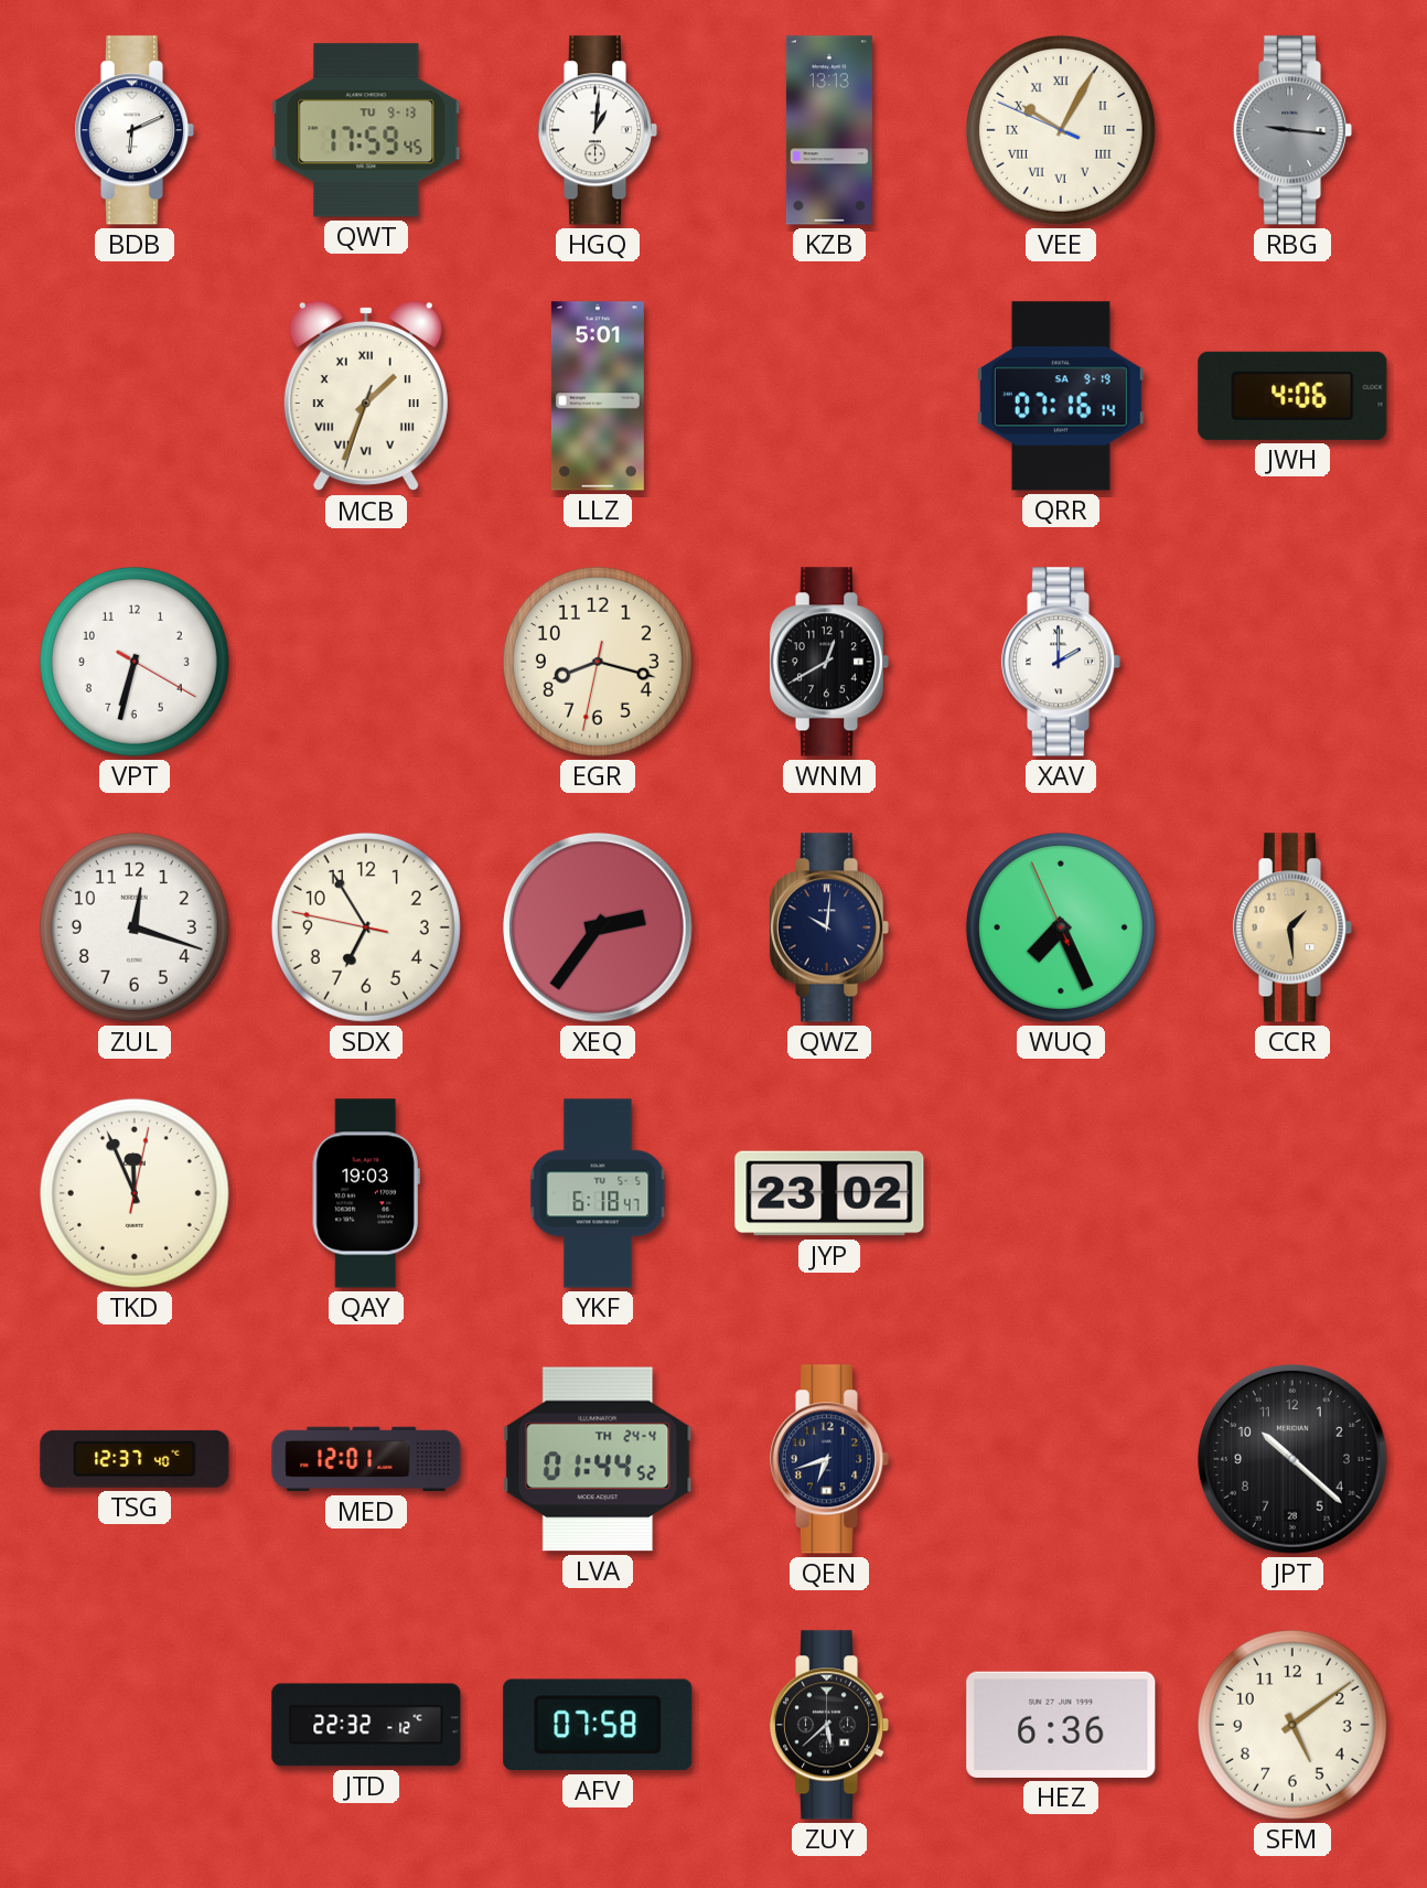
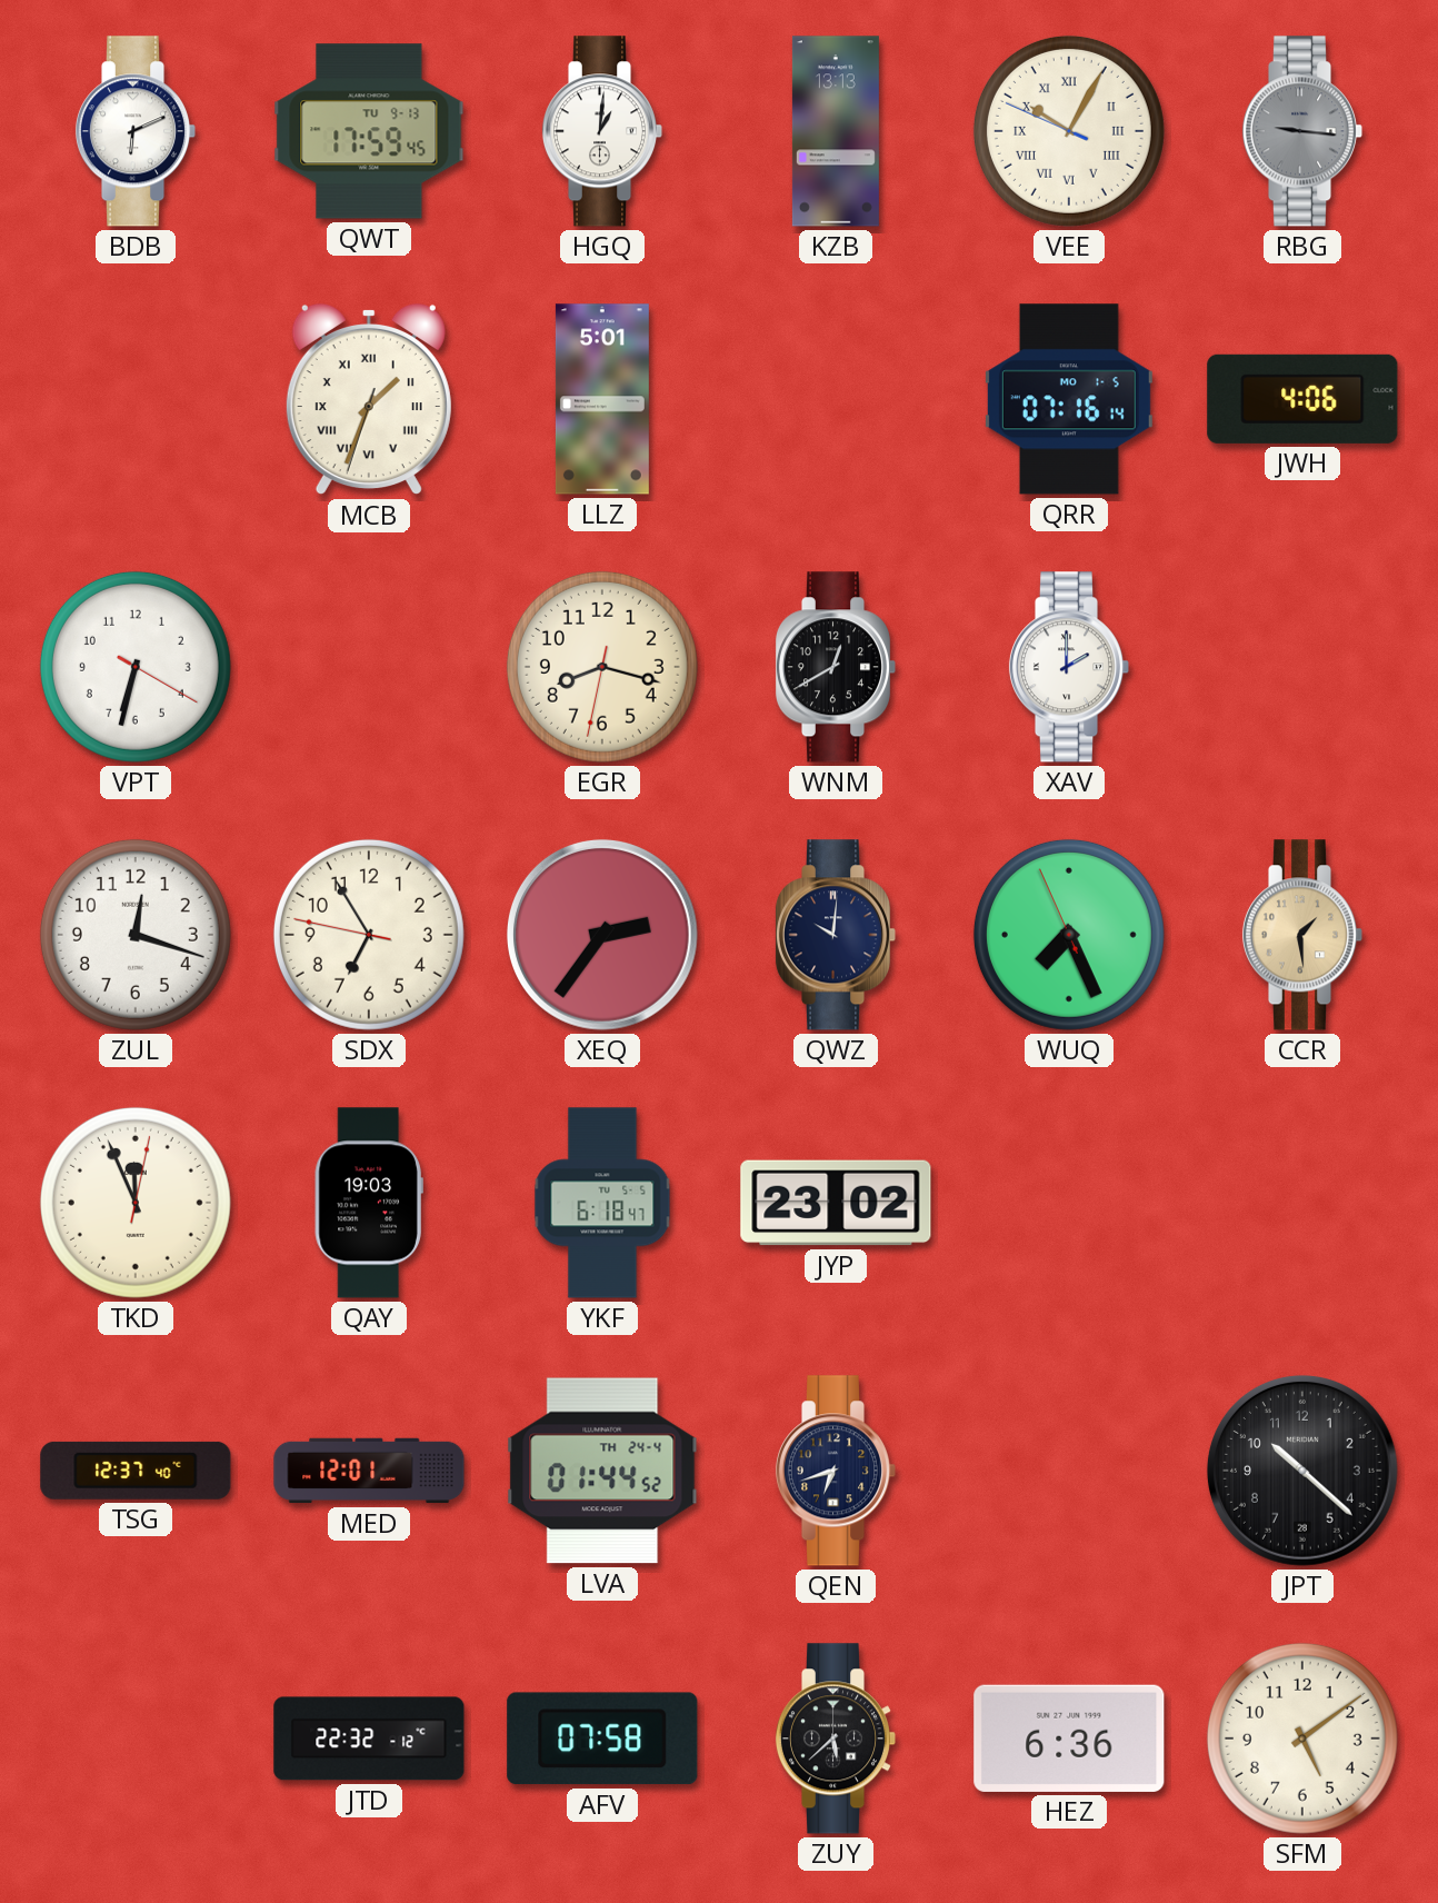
QRR date: SA 9-19 -> MO 1-5 (1069, 399)
